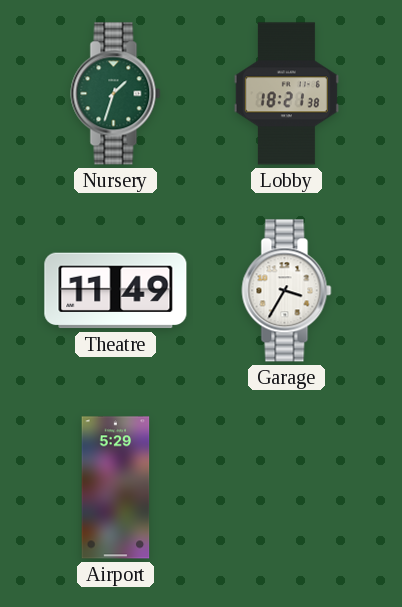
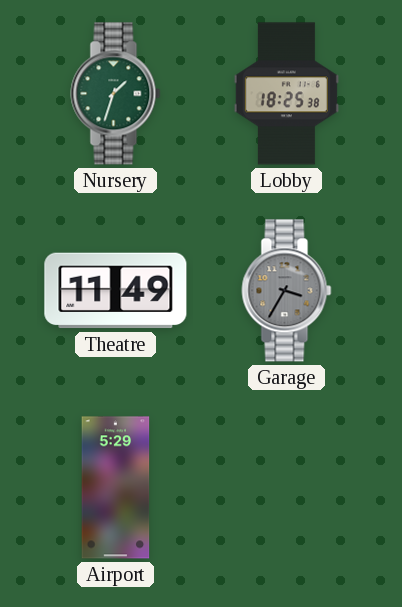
Lobby: 18:21 -> 18:25 (286, 94)
Garage dial: white -> grey (287, 291)
